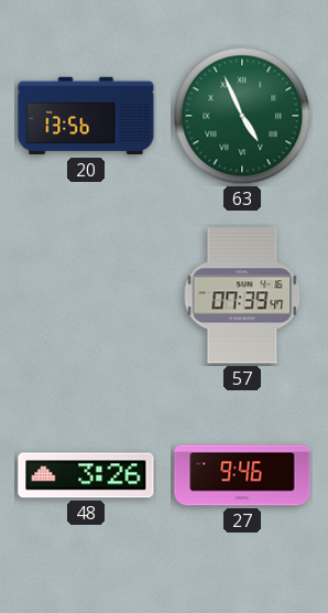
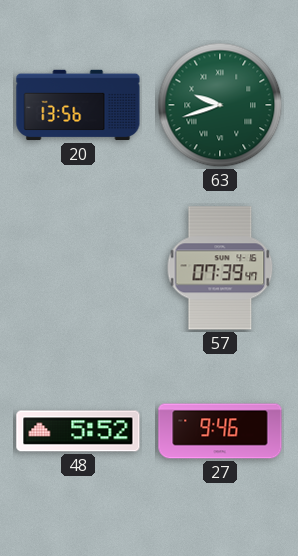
63: 4:56 -> 9:42 (220, 105)
48: 3:26 -> 5:52 (78, 431)
